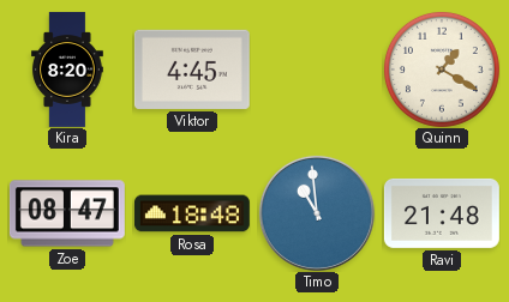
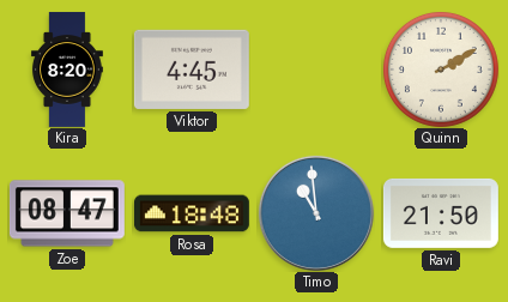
Quinn: 1:20 -> 2:10 (441, 70)
Ravi: 21:48 -> 21:50 (441, 213)
